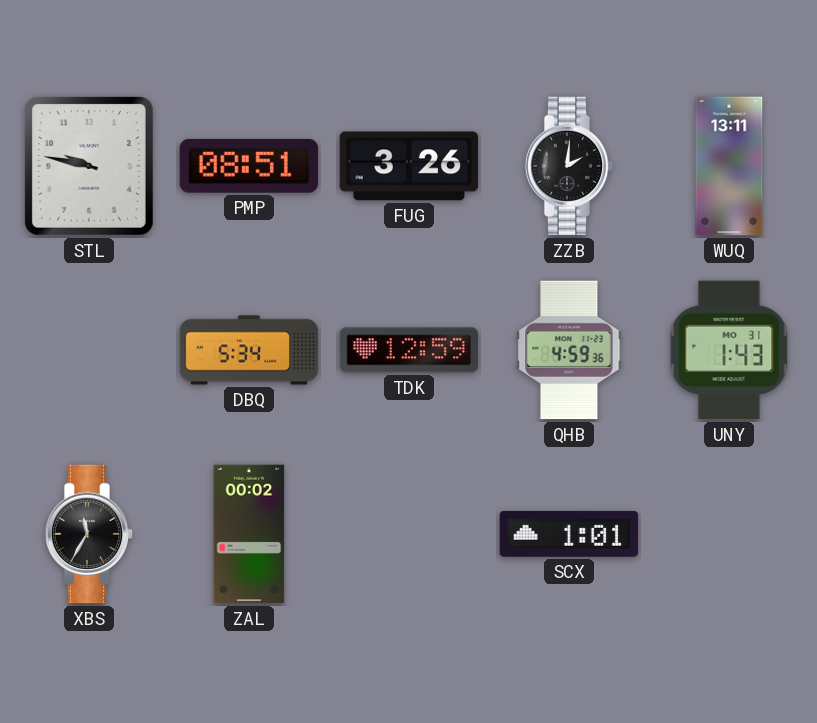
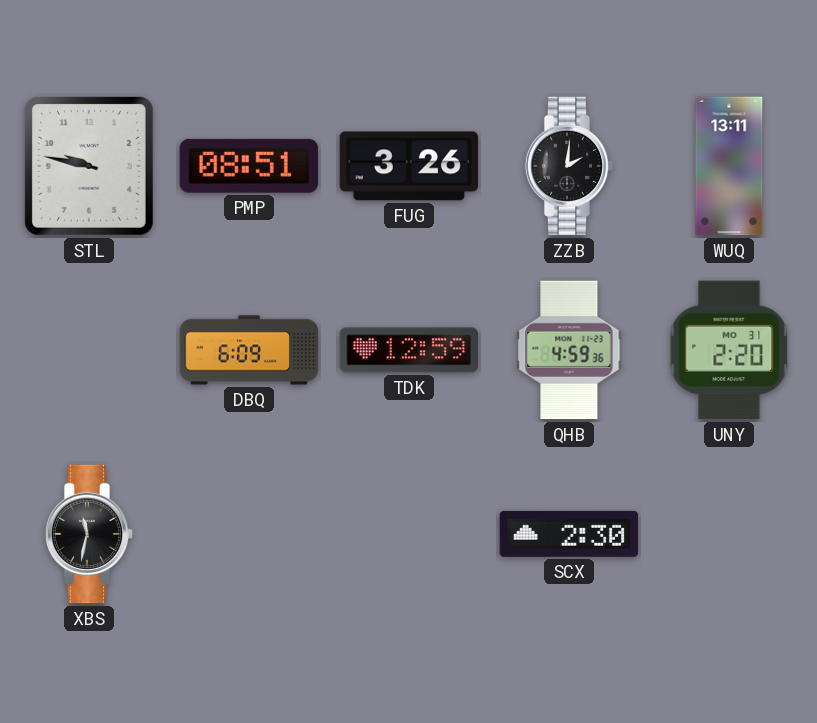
DBQ: 5:34 -> 6:09 (249, 350)
UNY: 1:43 -> 2:20 (729, 350)
XBS: 11:35 -> 11:32 (89, 534)
ZAL: 00:02 -> none (249, 534)
SCX: 1:01 -> 2:30 (569, 534)
